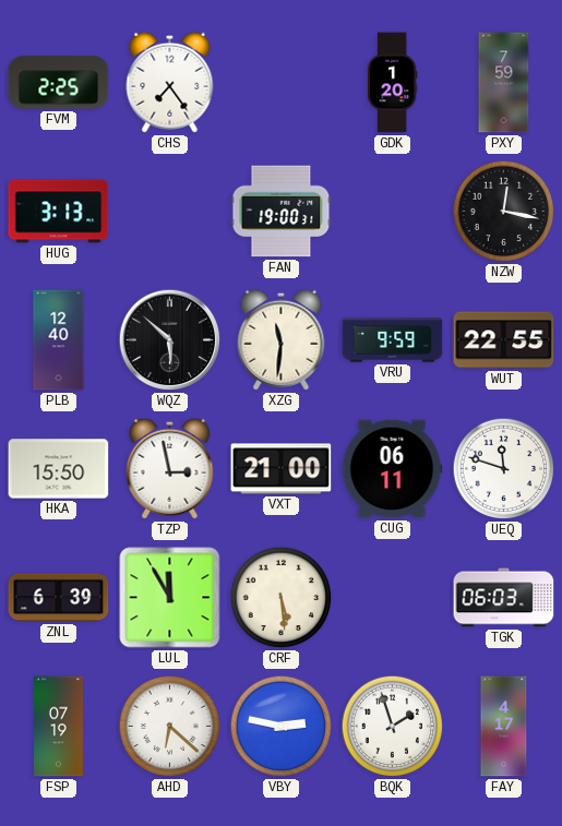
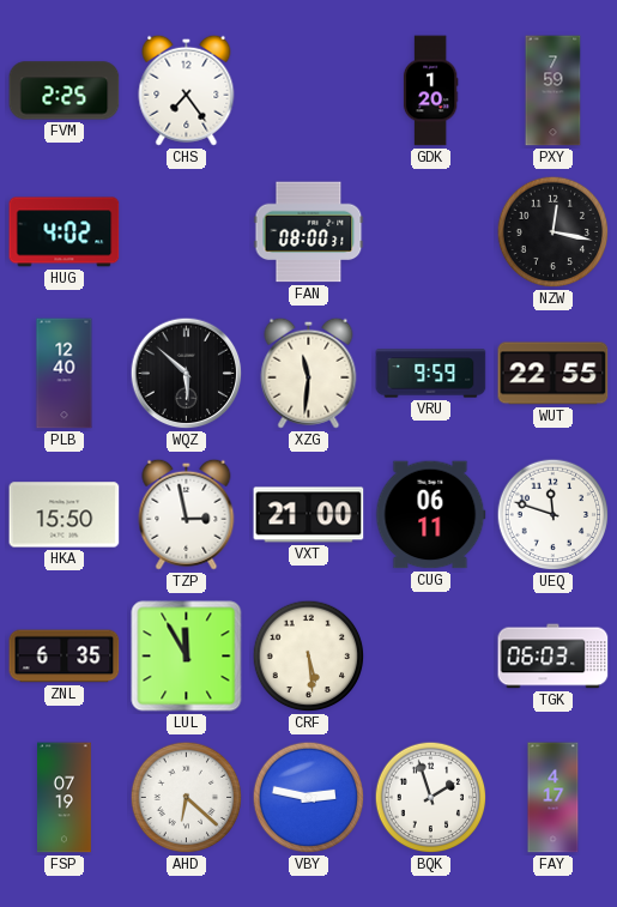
HUG: 3:13 -> 4:02 (65, 232)
FAN: 19:00 -> 08:00 (309, 232)
ZNL: 6:39 -> 6:35 (65, 657)
